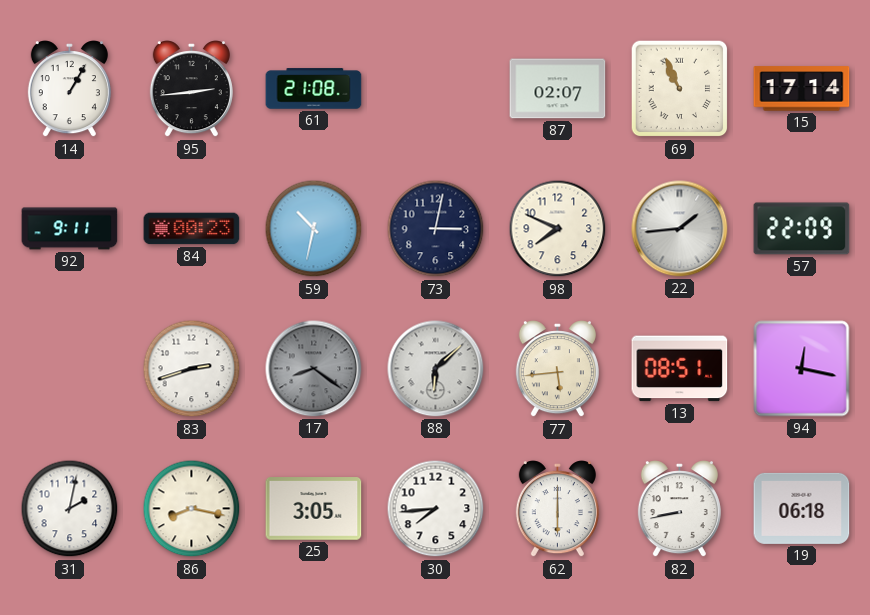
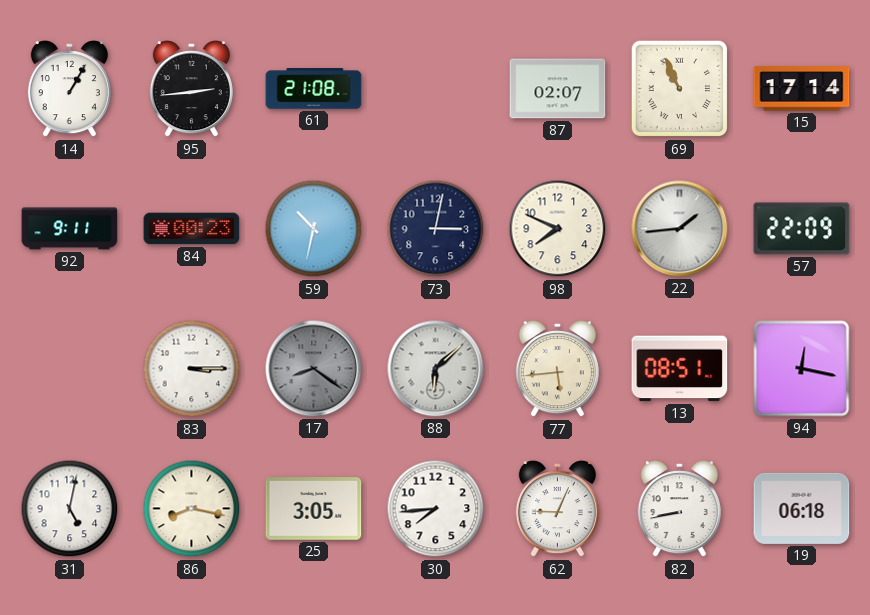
83: 2:42 -> 3:15 (192, 369)
31: 2:02 -> 5:02 (70, 509)
62: 6:00 -> 9:04 (557, 509)
